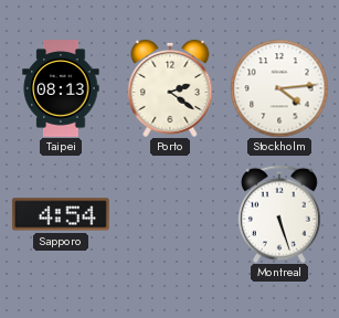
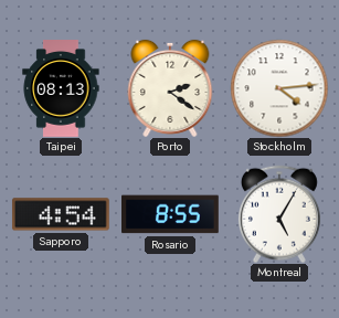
Rosario: none -> 8:55 (171, 214)
Montreal: 5:27 -> 5:05 (279, 214)
